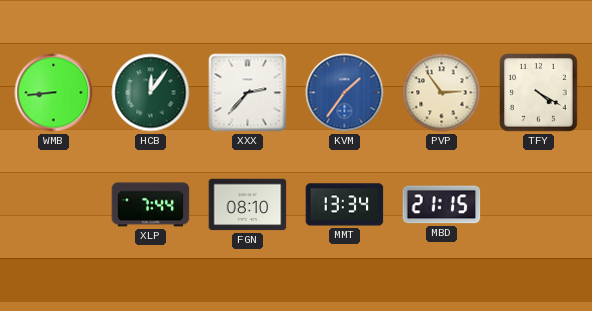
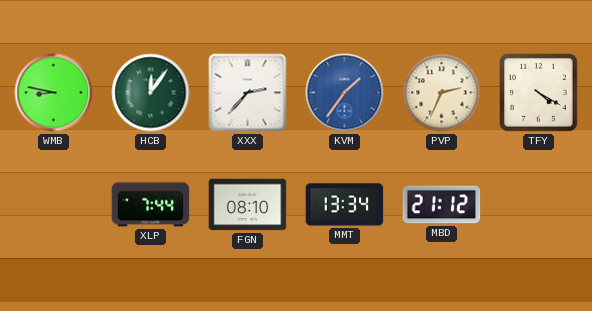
WMB: 8:44 -> 8:47 (54, 93)
PVP: 2:54 -> 2:34 (442, 93)
MBD: 21:15 -> 21:12 (442, 205)
